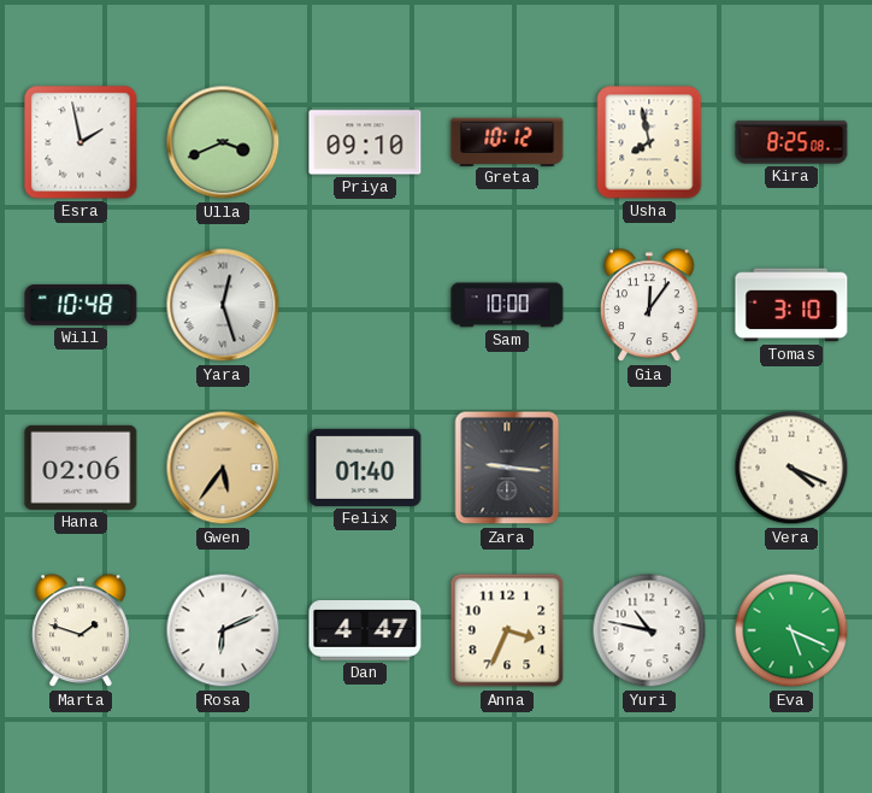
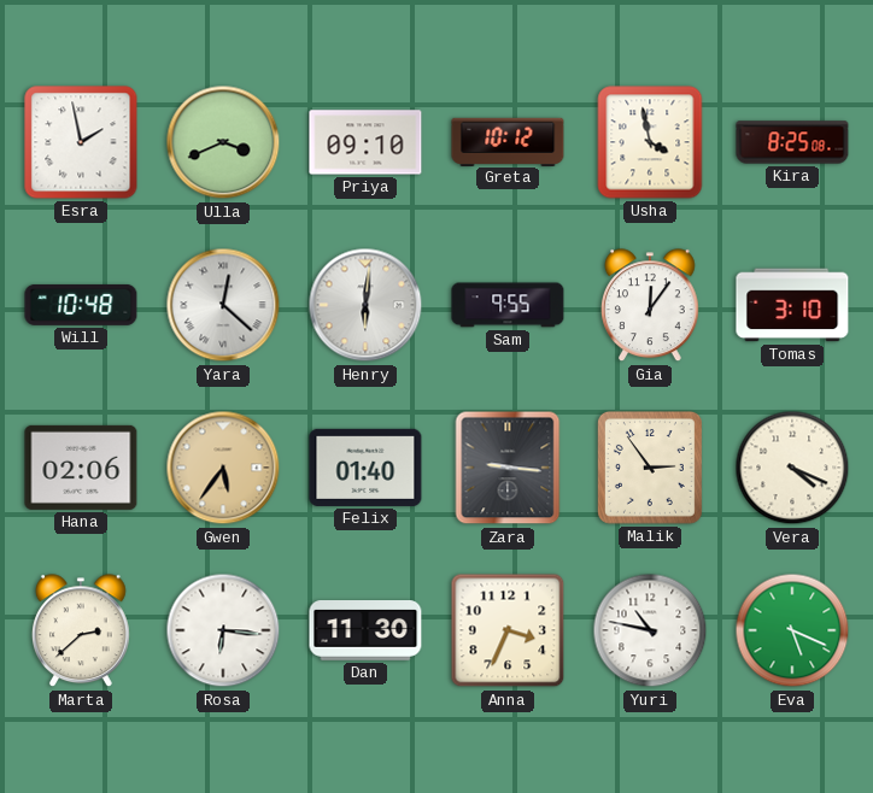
Usha: 7:58 -> 3:58 (650, 142)
Yara: 12:27 -> 12:22 (223, 305)
Henry: none -> 6:01 (365, 305)
Sam: 10:00 -> 9:55 (508, 305)
Malik: none -> 2:54 (650, 468)
Marta: 1:48 -> 2:38 (81, 632)
Rosa: 6:11 -> 6:16 (223, 630)
Dan: 4:47 -> 11:30 (365, 632)
